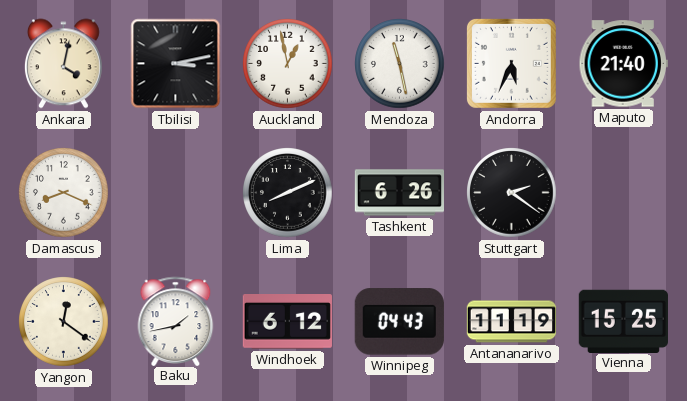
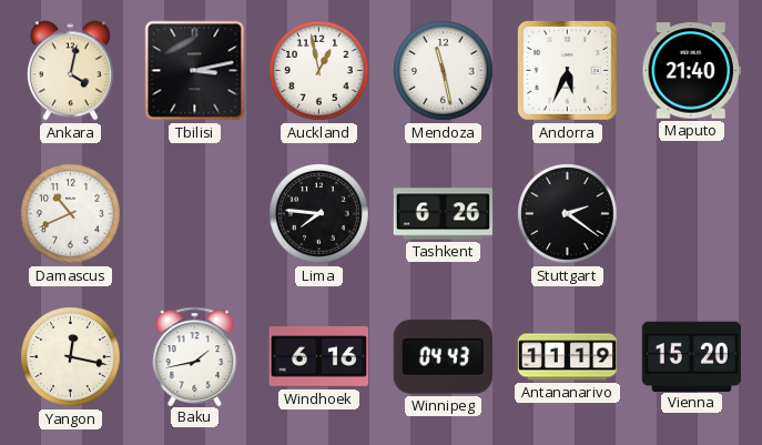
Damascus: 8:19 -> 10:41 (71, 214)
Lima: 8:11 -> 7:46 (319, 214)
Yangon: 12:21 -> 12:17 (71, 357)
Windhoek: 6:12 -> 6:16 (318, 357)
Vienna: 15:25 -> 15:20 (691, 356)
